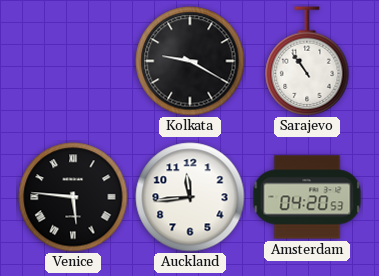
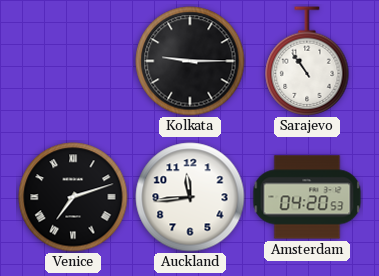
Kolkata: 9:20 -> 9:15 (190, 61)
Venice: 5:46 -> 7:12 (73, 197)
